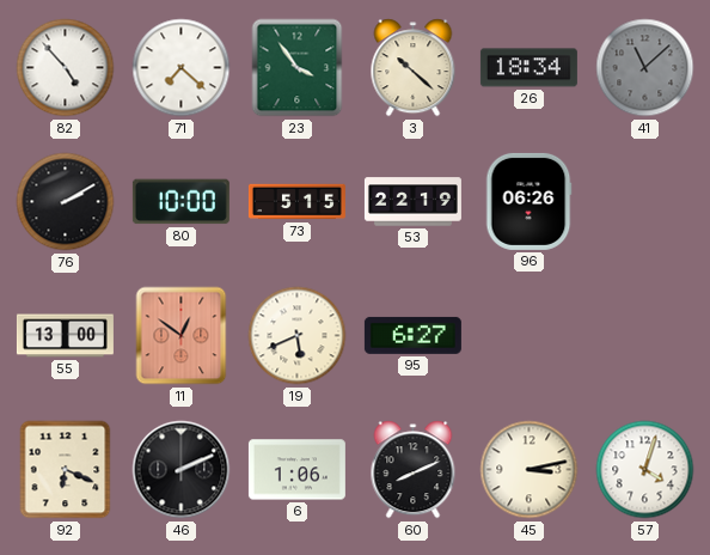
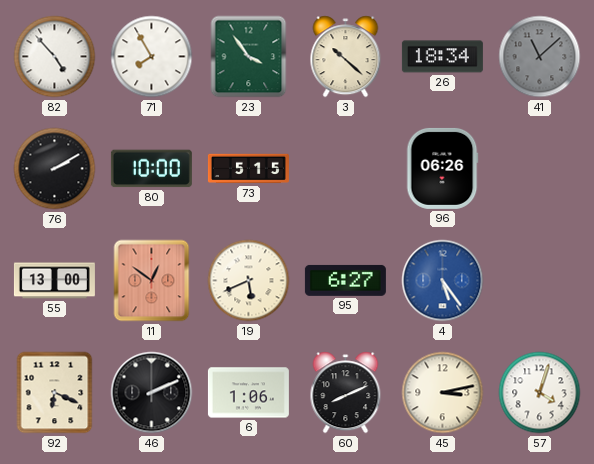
71: 7:22 -> 7:55 (152, 57)
53: 22:19 -> none (412, 202)
4: none -> 5:24 (443, 281)
